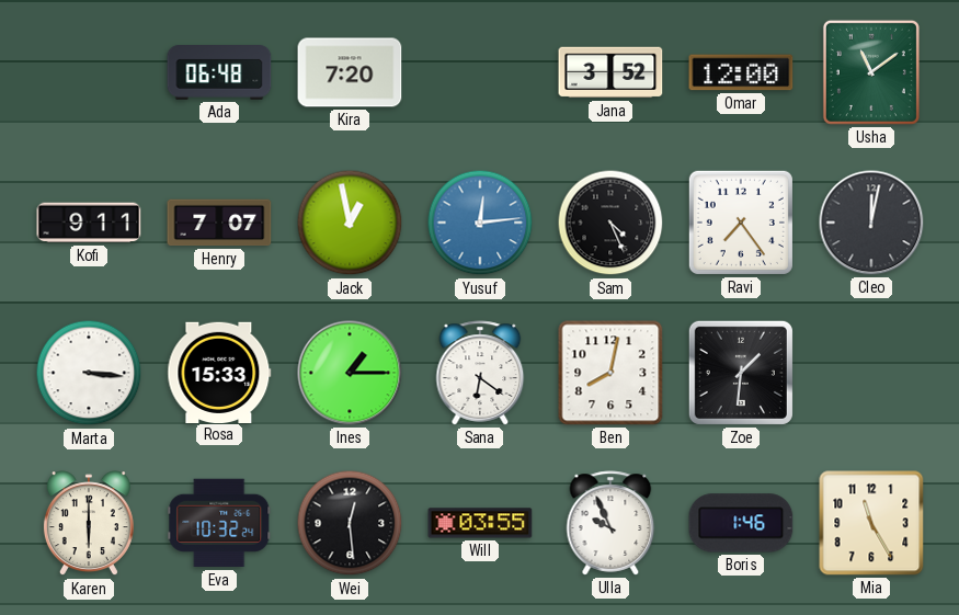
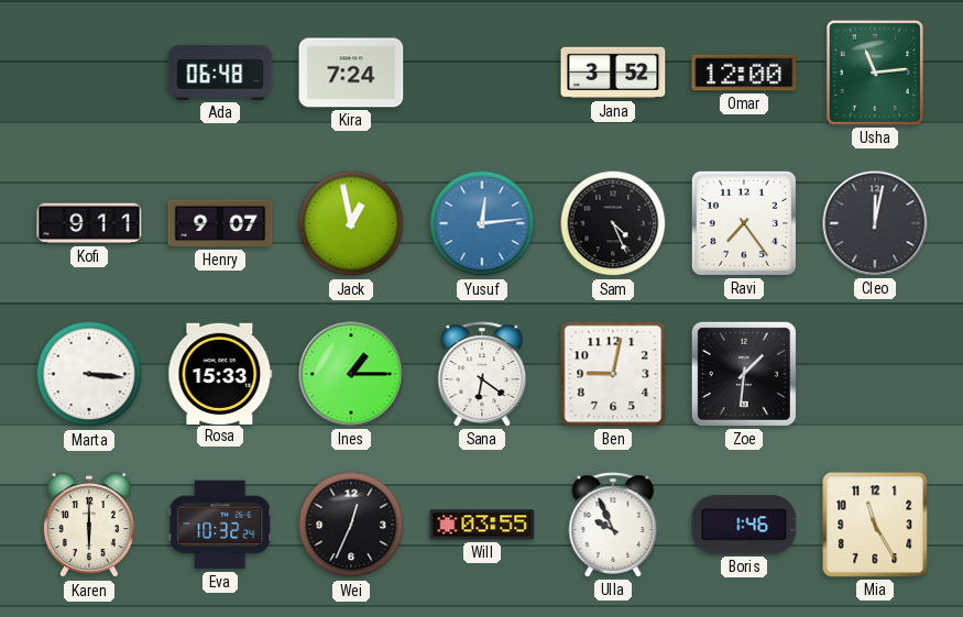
Kira: 7:20 -> 7:24 (351, 73)
Usha: 11:09 -> 11:14 (875, 73)
Henry: 7:07 -> 9:07 (220, 223)
Ben: 8:02 -> 9:02 (613, 374)
Wei: 12:29 -> 12:34 (351, 525)
